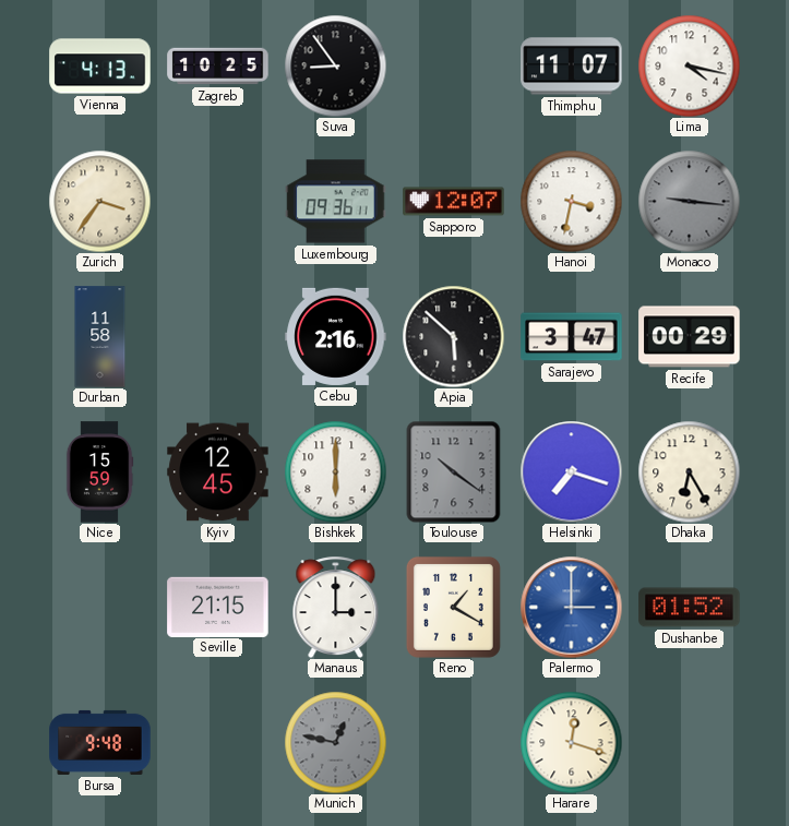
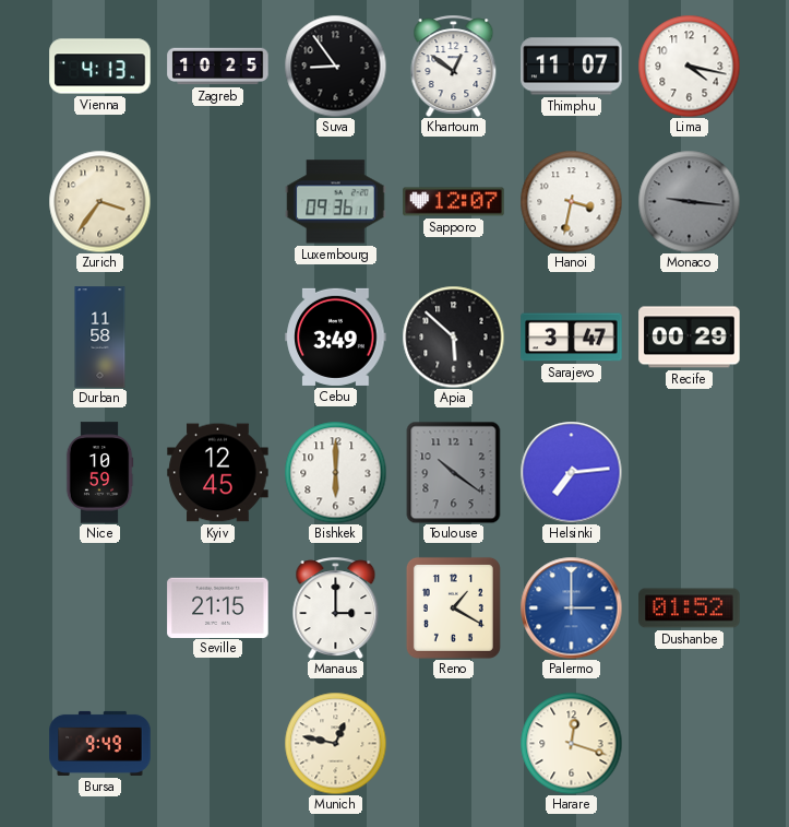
Khartoum: none -> 12:51 (454, 66)
Cebu: 2:16 -> 3:49 (336, 336)
Nice: 15:59 -> 10:59 (99, 473)
Helsinki: 7:18 -> 7:14 (571, 472)
Dhaka: 6:25 -> none (689, 471)
Bursa: 9:48 -> 9:49 (100, 743)
Munich dial: grey -> cream (335, 743)
